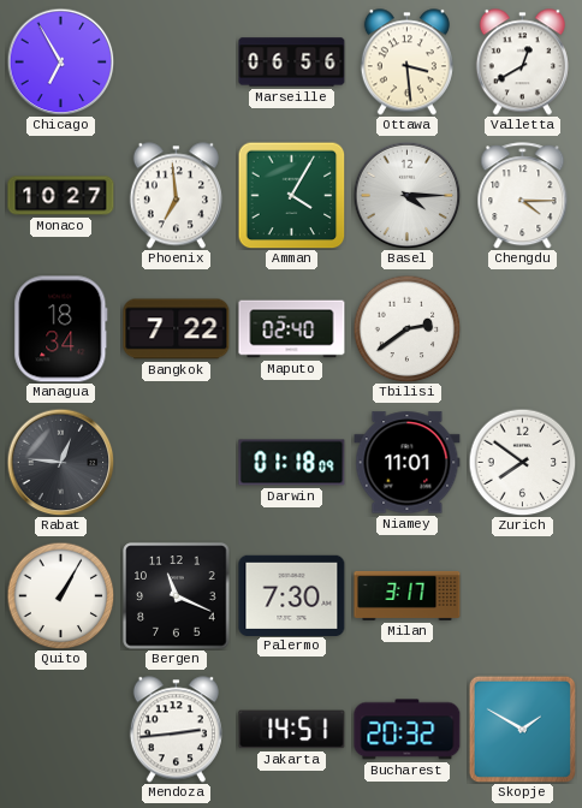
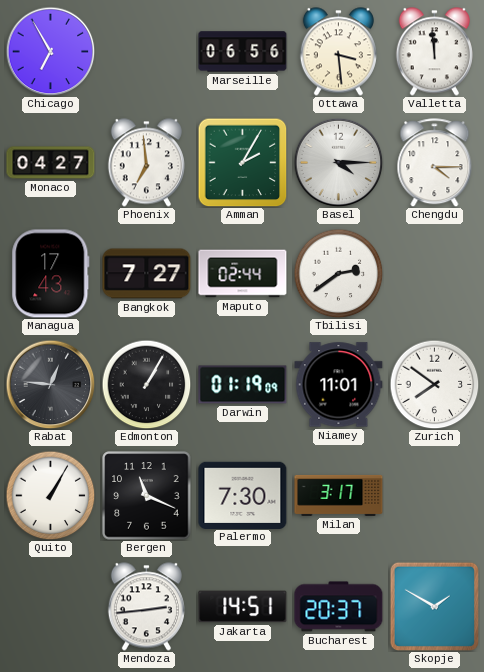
Valletta: 12:40 -> 11:59 (434, 52)
Monaco: 10:27 -> 04:27 (51, 163)
Amman: 4:05 -> 2:05 (242, 162)
Managua: 18:34 -> 17:43 (51, 274)
Bangkok: 7:22 -> 7:27 (147, 274)
Maputo: 02:40 -> 02:44 (243, 274)
Edmonton: none -> 1:05 (146, 384)
Darwin: 01:18 -> 01:19 (243, 385)
Bucharest: 20:32 -> 20:37 (339, 607)
